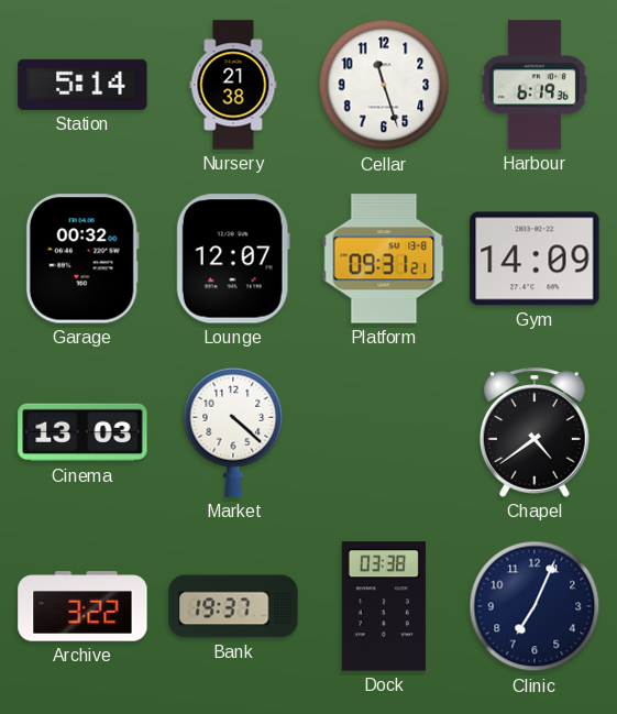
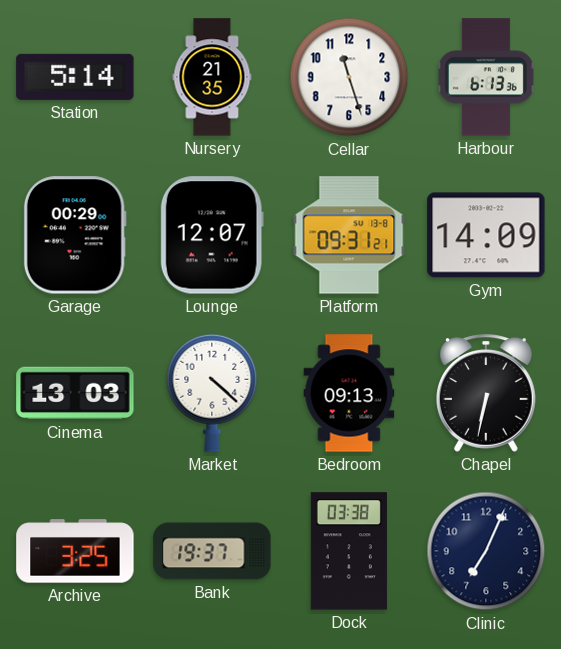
Nursery: 21:38 -> 21:35 (212, 77)
Harbour: 6:19 -> 6:13 (486, 77)
Garage: 00:32 -> 00:29 (75, 235)
Bedroom: none -> 09:13 (349, 393)
Chapel: 4:39 -> 6:32 (487, 393)
Archive: 3:22 -> 3:25 (75, 551)
